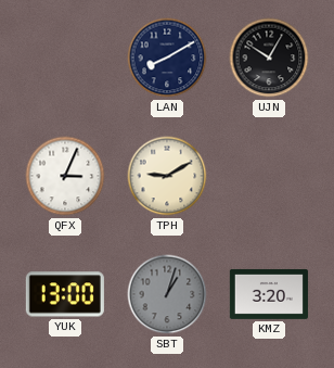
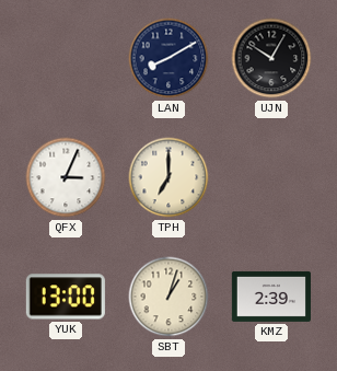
TPH: 9:10 -> 7:00 (168, 177)
SBT dial: grey -> cream (168, 297)
KMZ: 3:20 -> 2:39 (271, 297)
